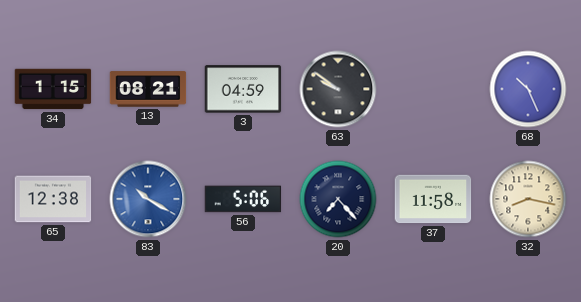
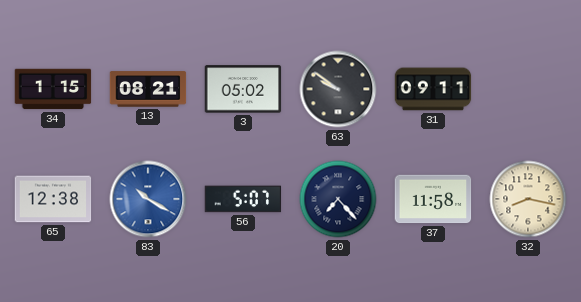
3: 04:59 -> 05:02 (243, 89)
31: none -> 09:11 (433, 89)
68: 10:26 -> none (528, 89)
56: 5:06 -> 5:07 (243, 199)
